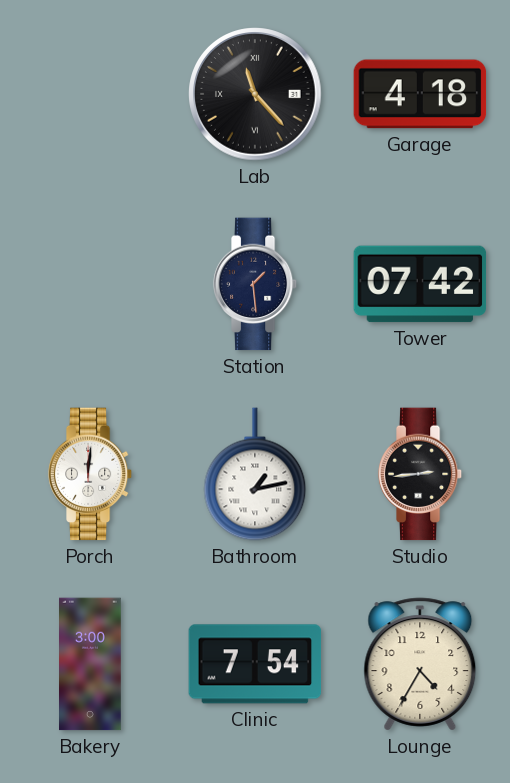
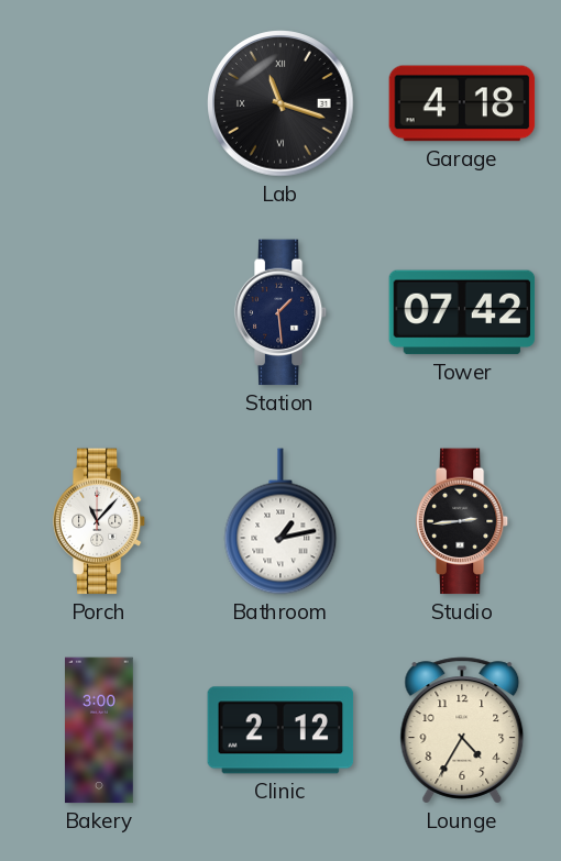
Lab: 11:23 -> 11:18 (280, 103)
Porch: 12:01 -> 11:07 (99, 521)
Clinic: 7:54 -> 2:12 (280, 730)
